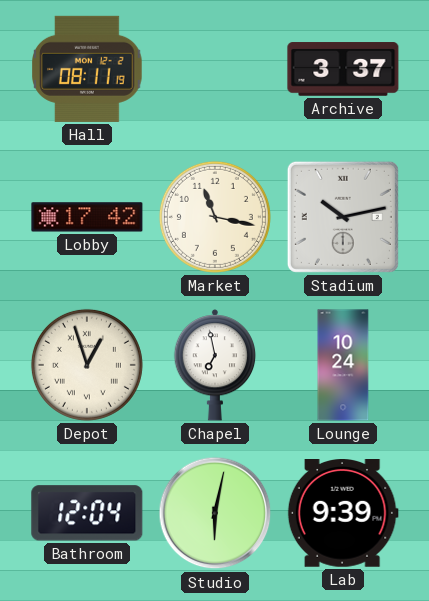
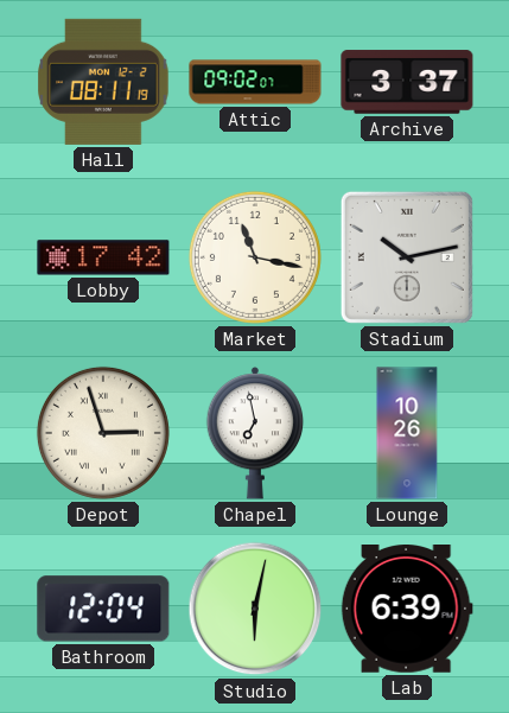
Attic: none -> 09:02 (255, 82)
Depot: 12:57 -> 2:57 (103, 433)
Lounge: 10:24 -> 10:26 (407, 433)
Lab: 9:39 -> 6:39 (407, 610)
